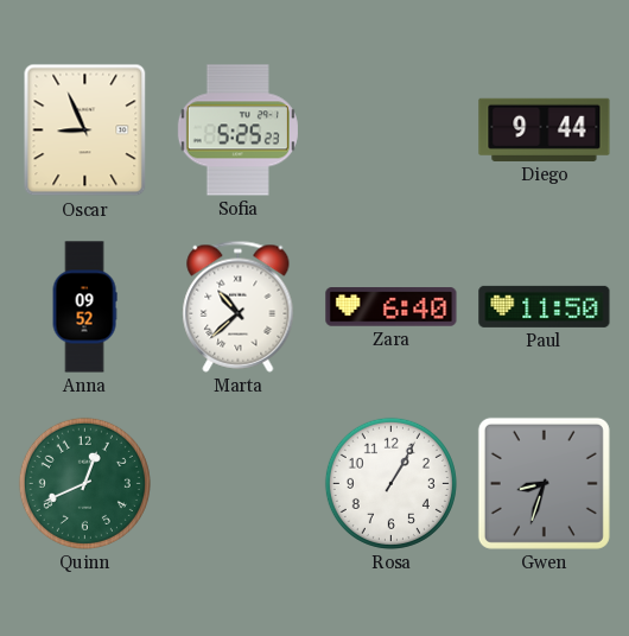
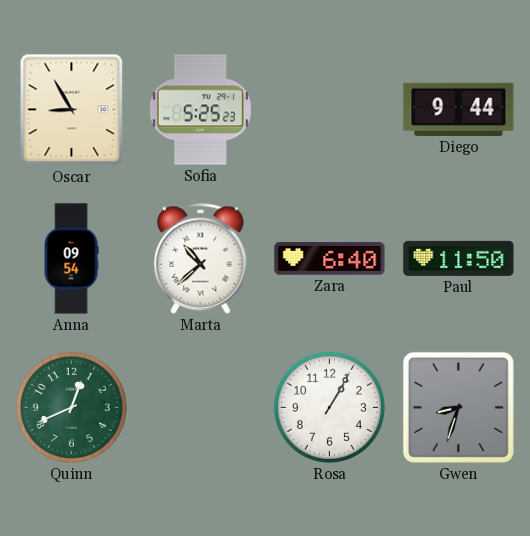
Oscar: 8:56 -> 8:55 (72, 110)
Anna: 09:52 -> 09:54 (71, 259)
